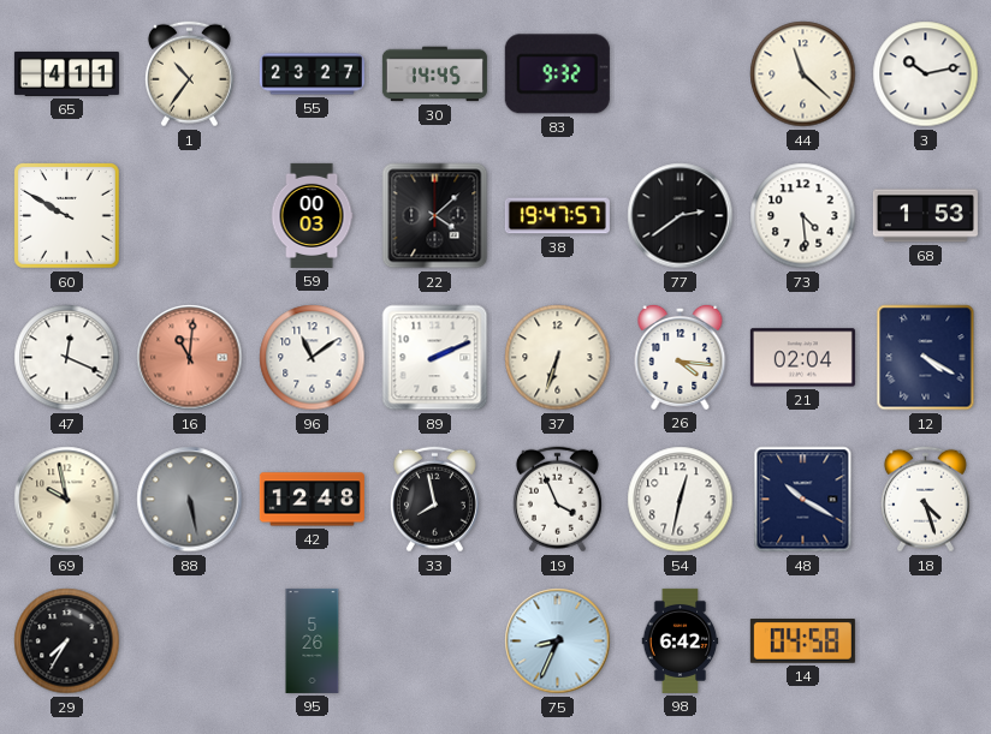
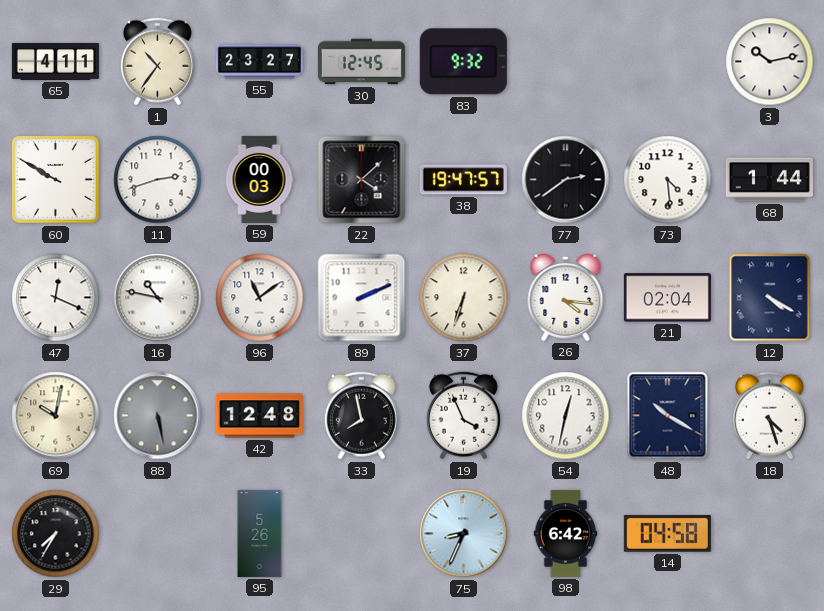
30: 14:45 -> 12:45 (361, 62)
44: 11:22 -> none (803, 74)
11: none -> 2:42 (158, 180)
68: 1:53 -> 1:44 (769, 180)
16: 11:01 -> 10:47 (158, 298)
16 dial: salmon -> white (158, 298)
69: 9:58 -> 10:02 (56, 416)
